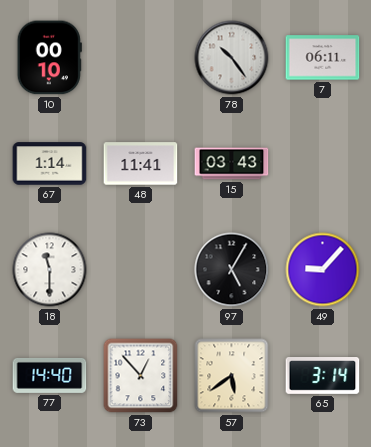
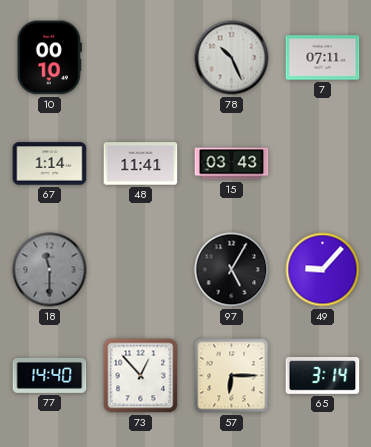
78: 10:24 -> 10:26 (232, 58)
7: 06:11 -> 07:11 (323, 58)
18 dial: white -> grey (50, 270)
57: 5:39 -> 6:15 (232, 376)
